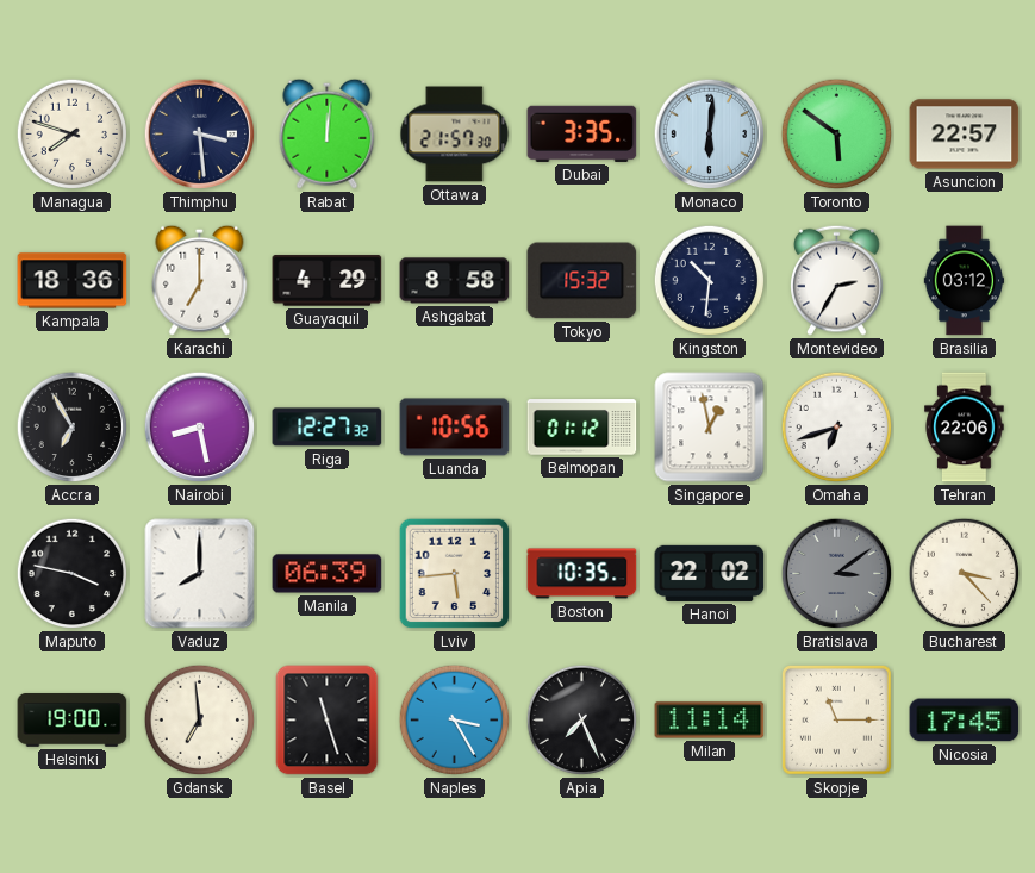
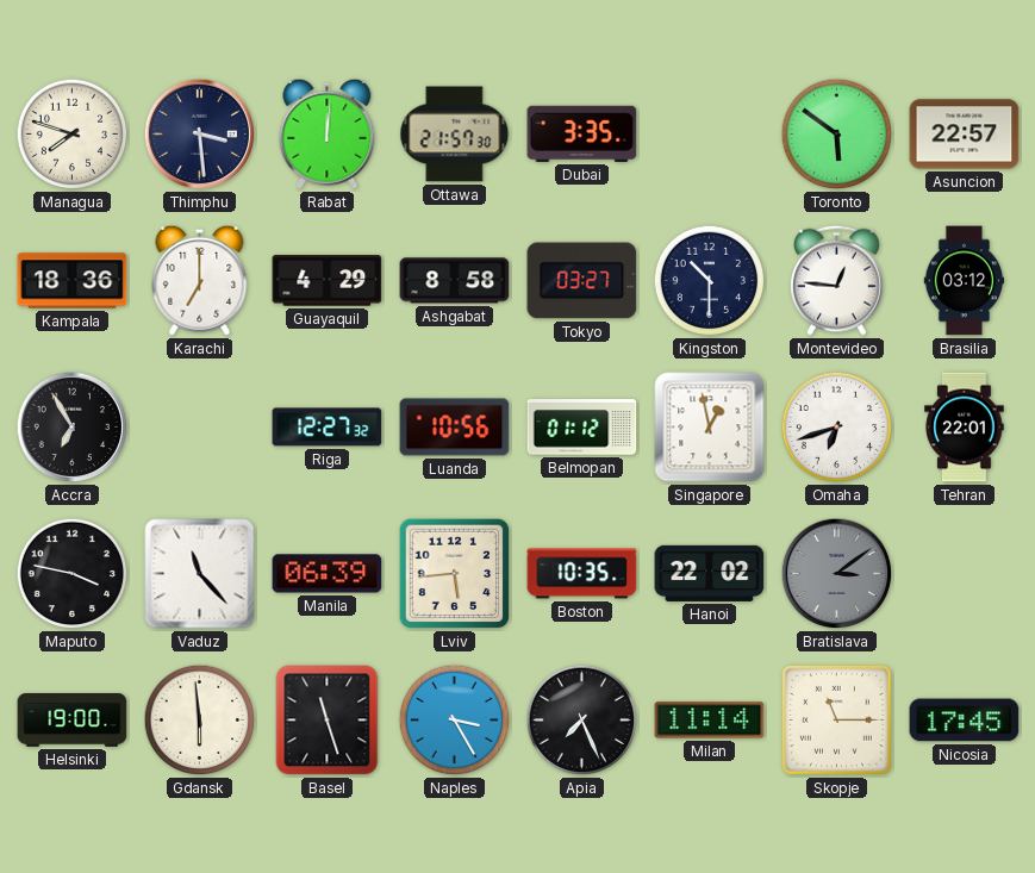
Monaco: 6:01 -> none (710, 135)
Tokyo: 15:32 -> 03:27 (582, 281)
Kingston: 10:31 -> 10:30 (710, 281)
Montevideo: 2:35 -> 12:46 (837, 280)
Nairobi: 8:28 -> none (200, 428)
Tehran: 22:06 -> 22:01 (965, 428)
Vaduz: 8:00 -> 11:23 (200, 574)
Bucharest: 3:23 -> none (965, 574)
Gdansk: 6:59 -> 5:59 (200, 721)
